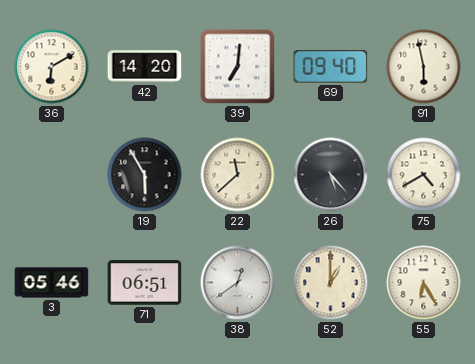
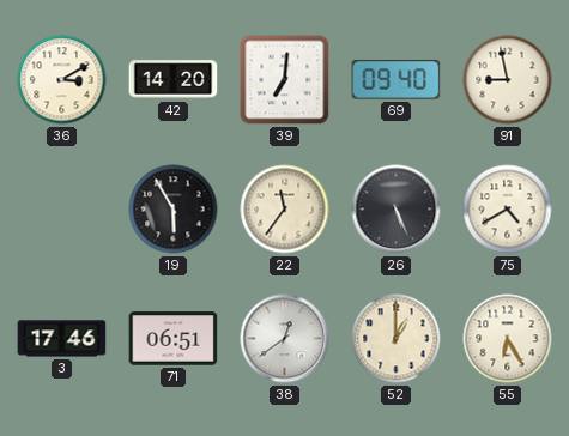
36: 6:10 -> 3:10 (62, 80)
91: 5:58 -> 8:58 (508, 80)
22: 11:38 -> 11:36 (285, 210)
26: 5:23 -> 5:26 (397, 210)
3: 05:46 -> 17:46 (62, 339)
